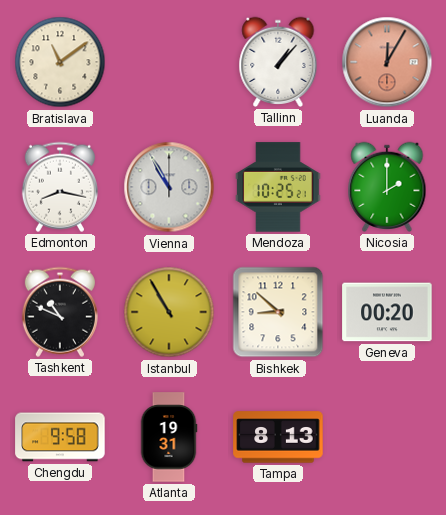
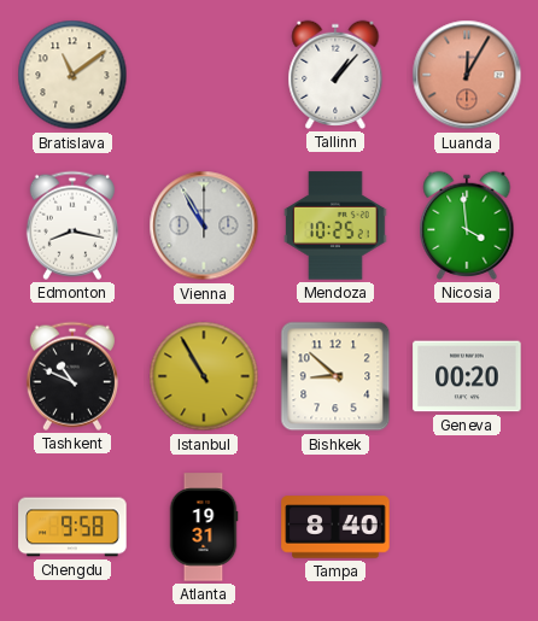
Nicosia: 2:00 -> 3:59 (467, 225)
Tampa: 8:13 -> 8:40 (335, 527)
